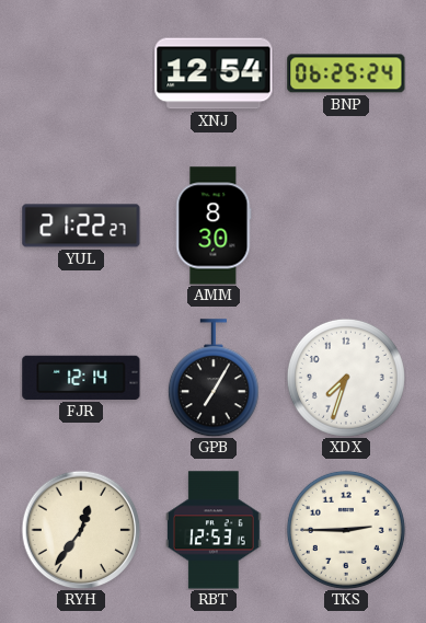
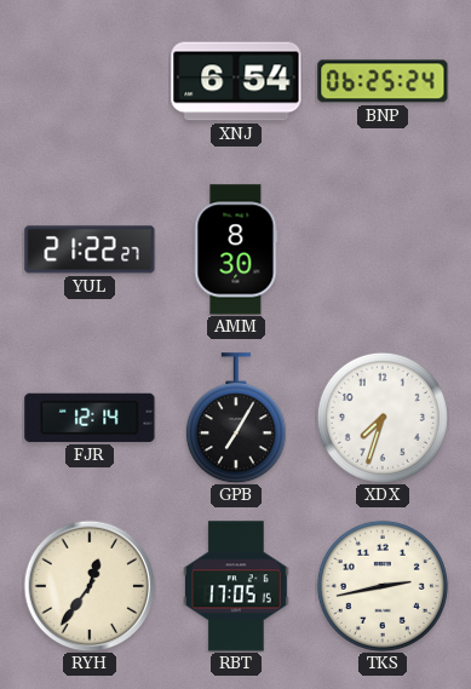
XNJ: 12:54 -> 6:54 (236, 81)
RBT: 12:53 -> 17:05 (237, 586)
TKS: 2:45 -> 2:43 (383, 586)
